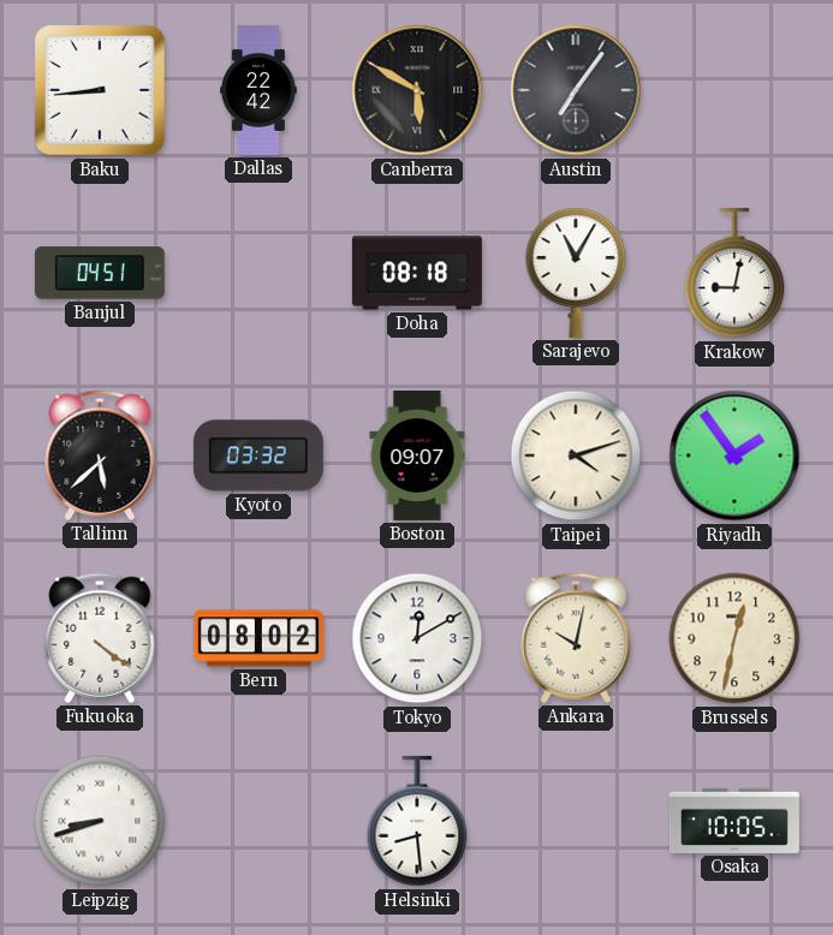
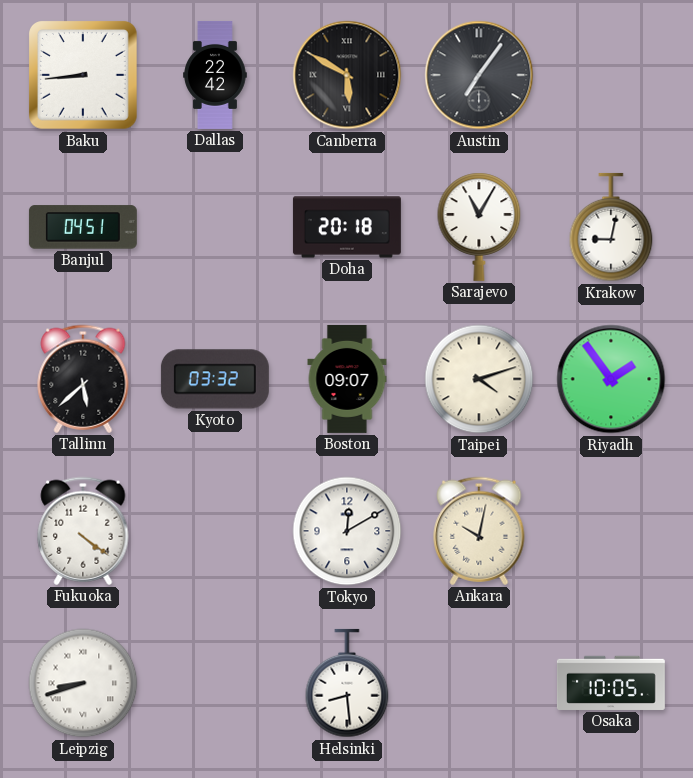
Doha: 08:18 -> 20:18 (347, 227)
Bern: 08:02 -> none (258, 638)
Brussels: 12:32 -> none (734, 638)
